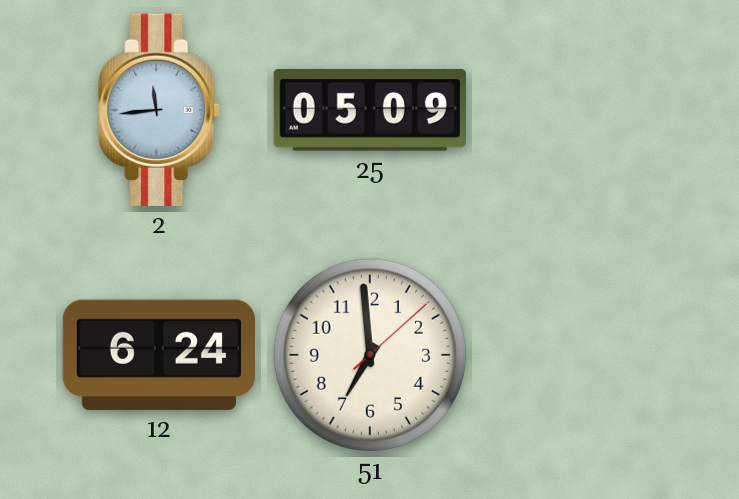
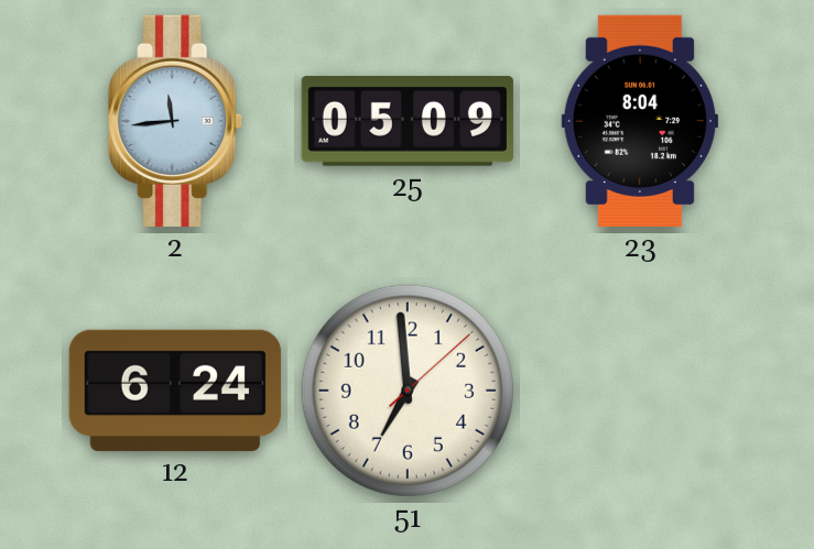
23: none -> 8:04 (640, 121)
